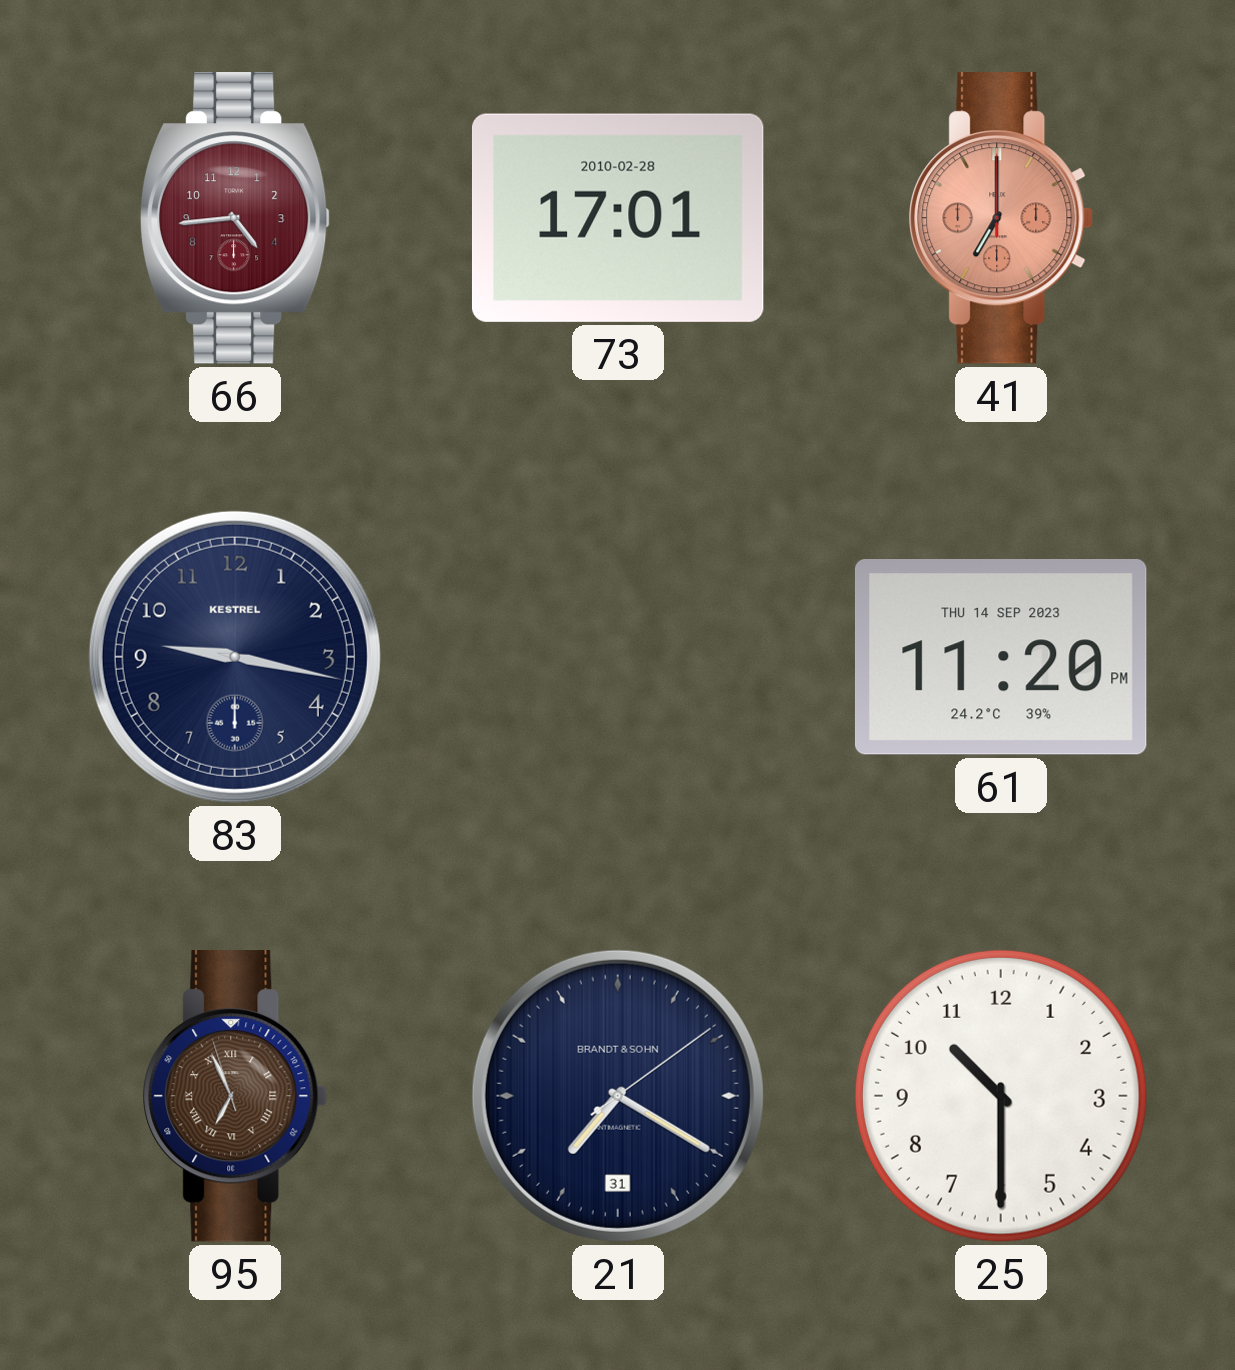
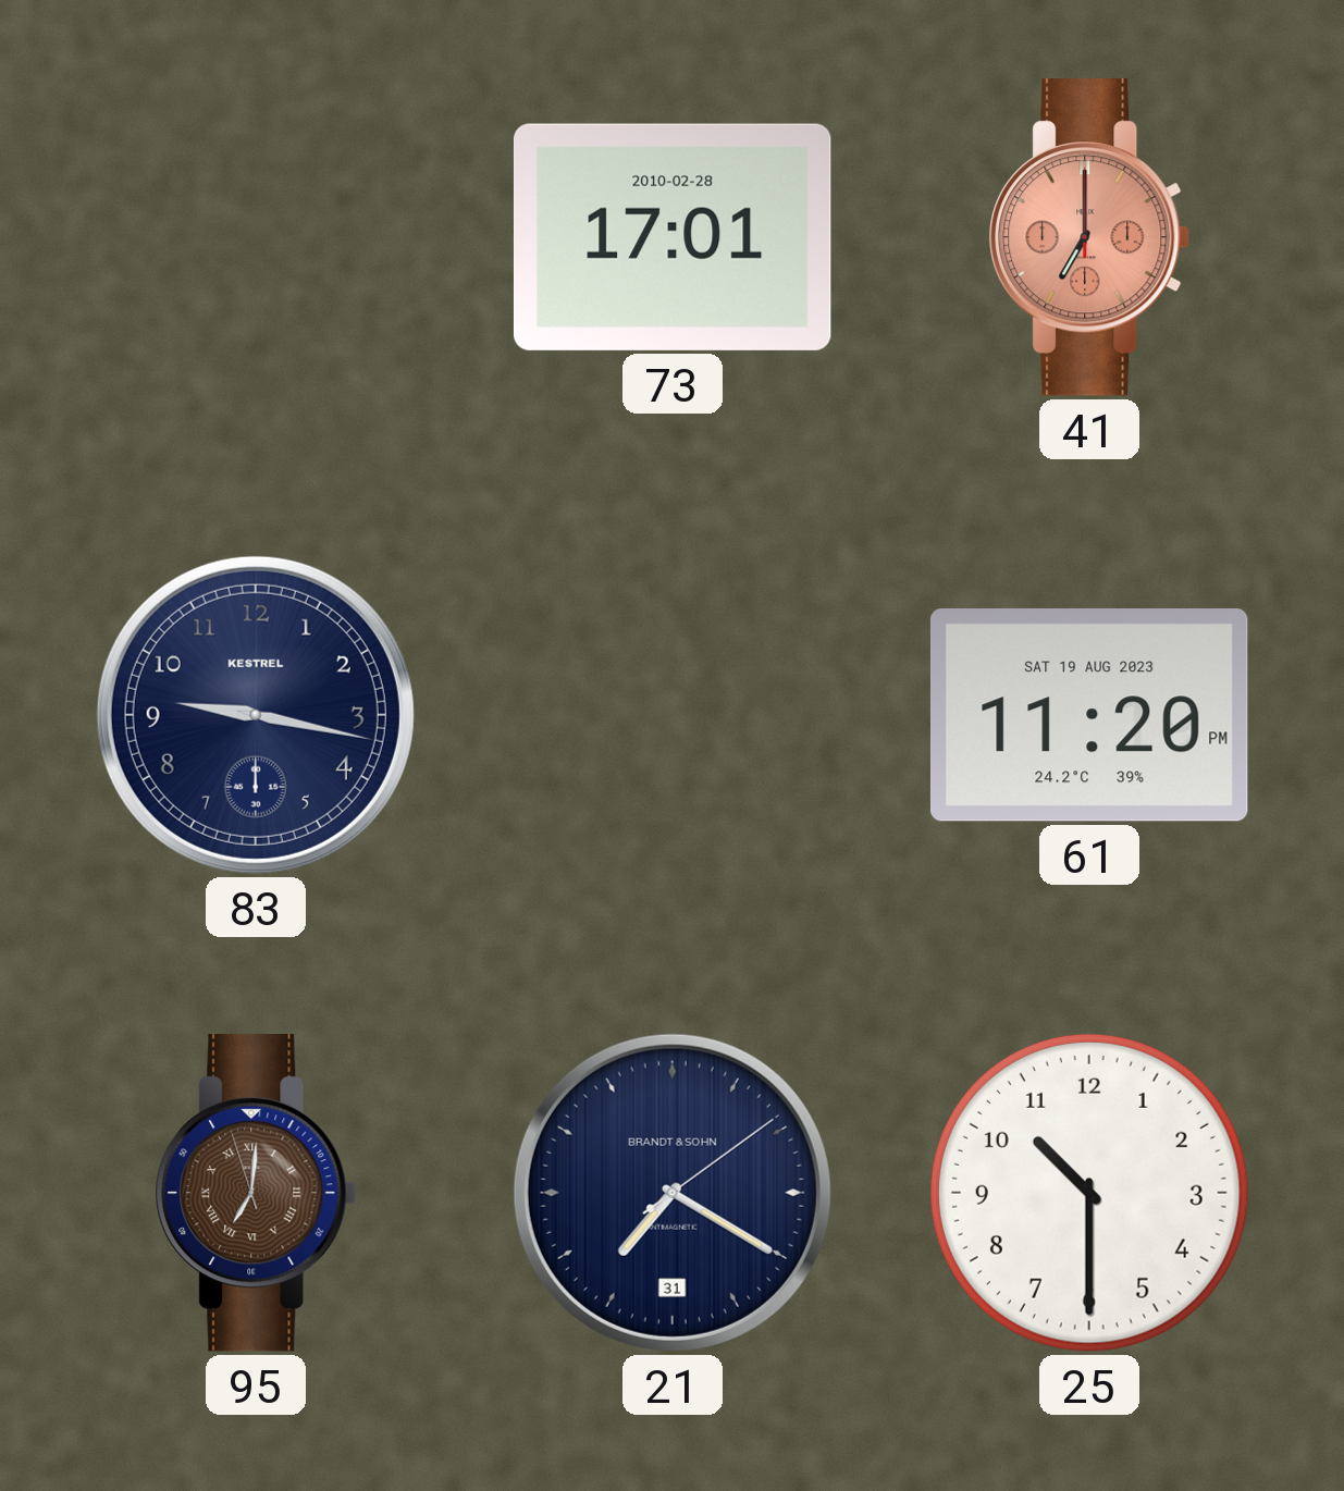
66: 4:44 -> none (235, 218)
61 date: THU 14 SEP 2023 -> SAT 19 AUG 2023 (1089, 715)
95: 6:55 -> 7:00 (256, 1193)
